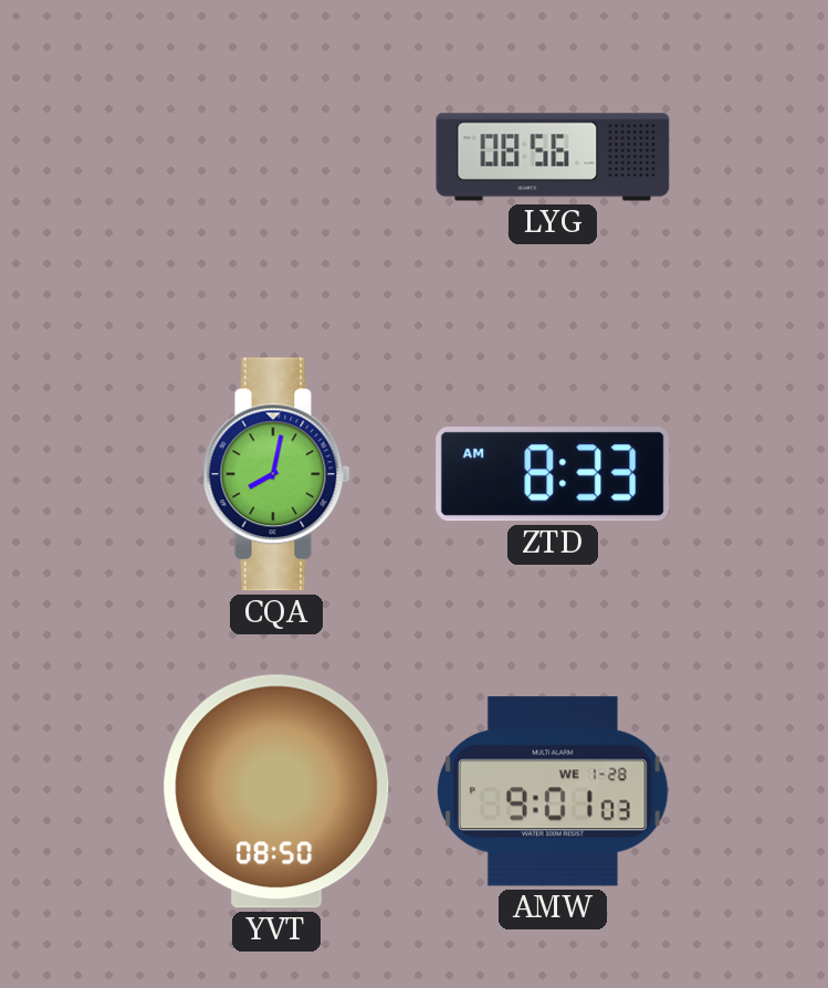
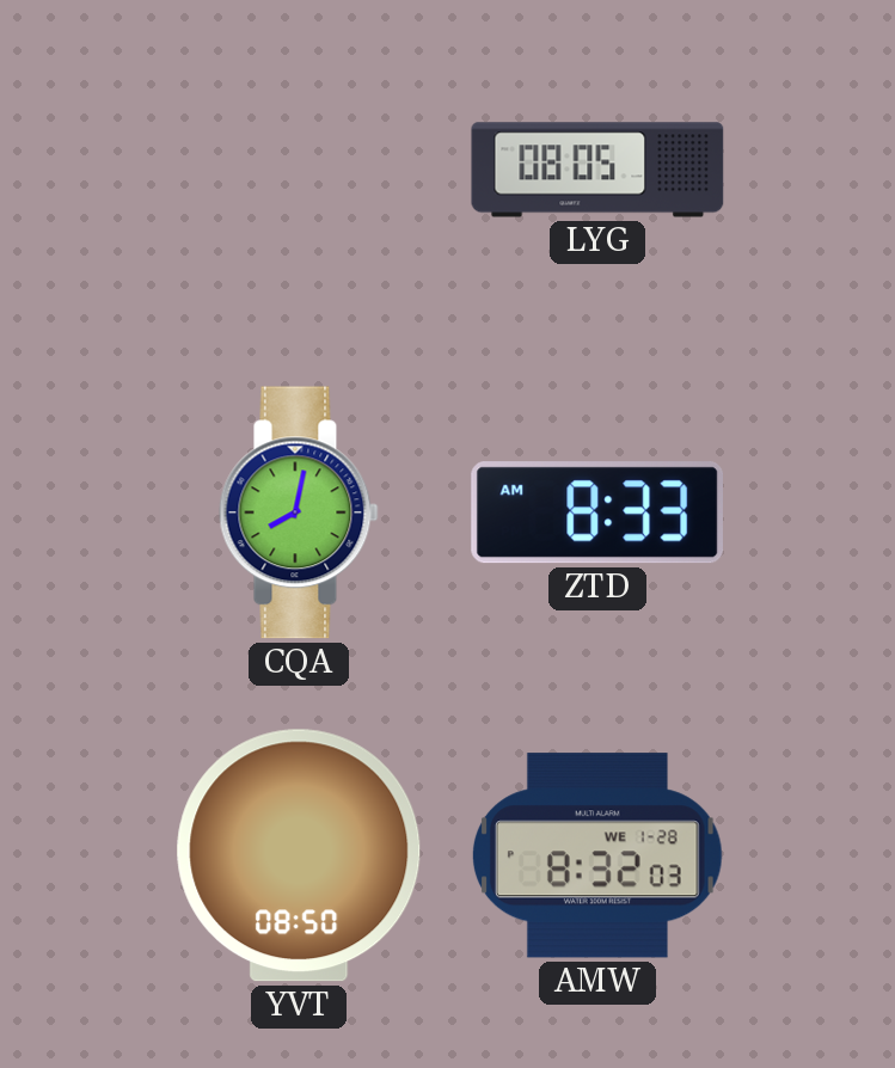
LYG: 08:56 -> 08:05 (597, 170)
AMW: 9:01 -> 8:32 (597, 855)
